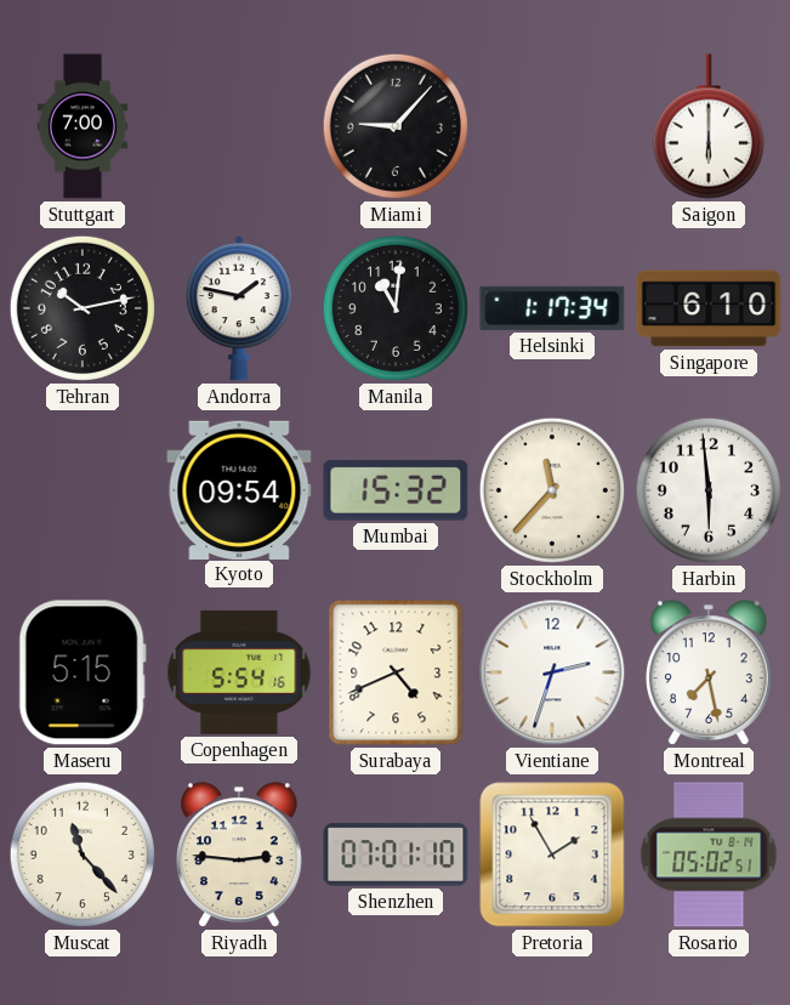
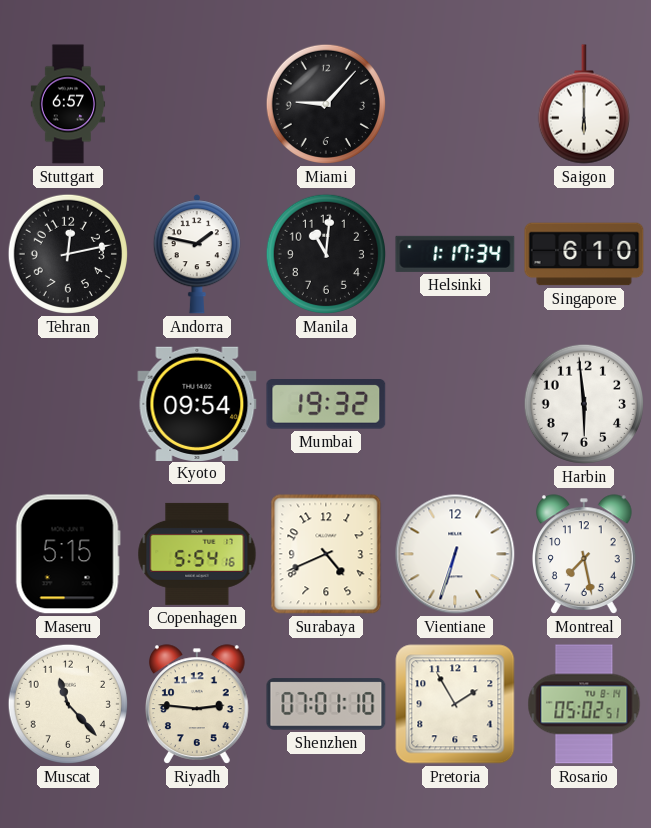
Stuttgart: 7:00 -> 6:57 (68, 104)
Tehran: 10:13 -> 12:13 (68, 254)
Mumbai: 15:32 -> 19:32 (326, 405)
Stockholm: 11:37 -> none (552, 490)
Vientiane: 2:33 -> 6:33 (455, 554)
